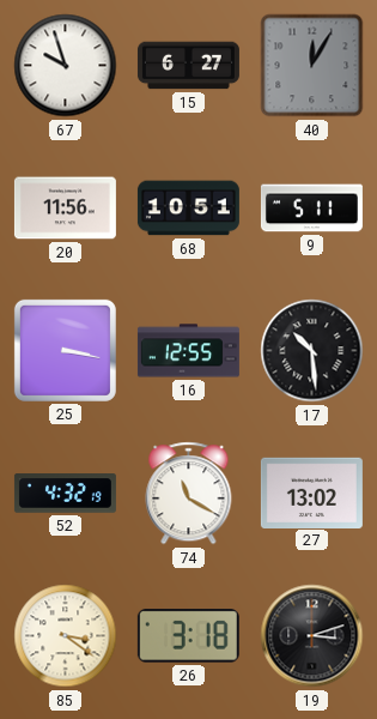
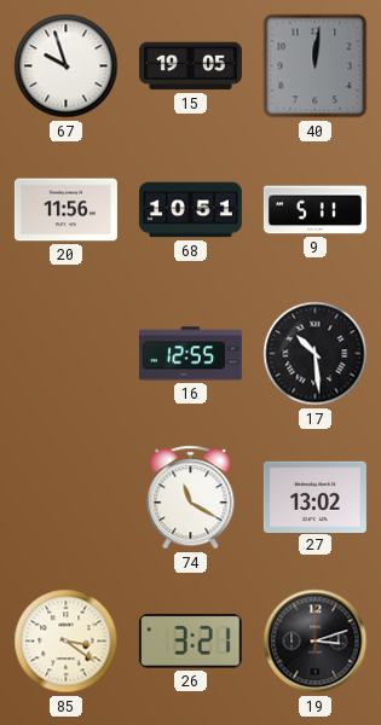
15: 6:27 -> 19:05 (190, 66)
40: 12:05 -> 12:01 (316, 66)
25: 3:17 -> none (65, 350)
52: 4:32 -> none (65, 494)
26: 3:18 -> 3:21 (190, 642)
